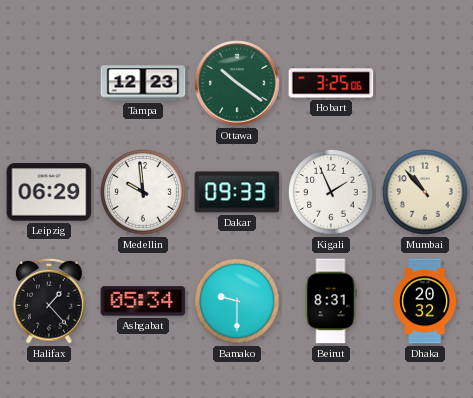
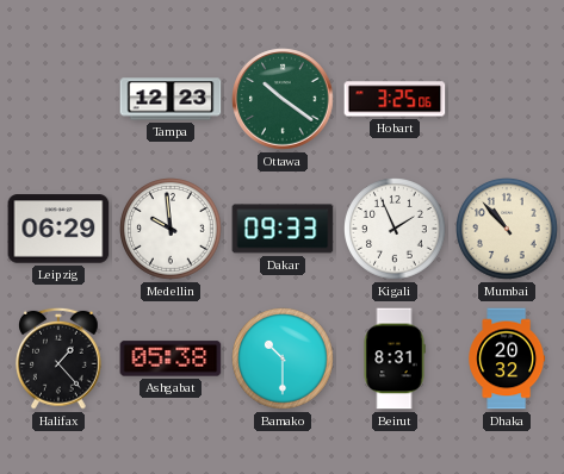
Ashgabat: 05:34 -> 05:38 (171, 358)
Bamako: 9:30 -> 10:30 (284, 360)
